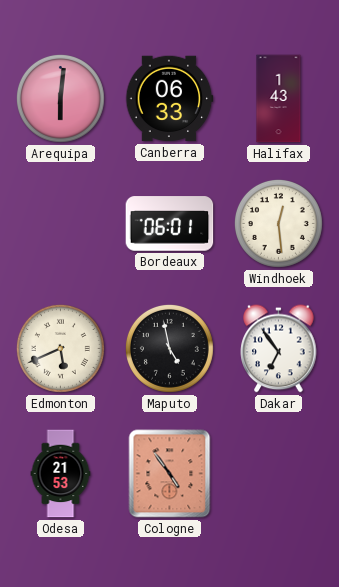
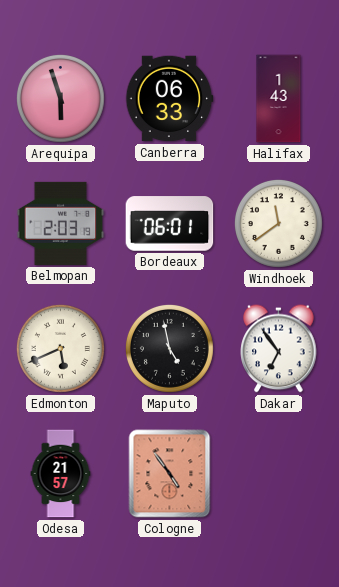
Arequipa: 6:01 -> 5:57 (60, 98)
Belmopan: none -> 2:03 (61, 223)
Windhoek: 12:29 -> 11:39 (278, 223)
Odesa: 21:53 -> 21:57 (61, 474)
